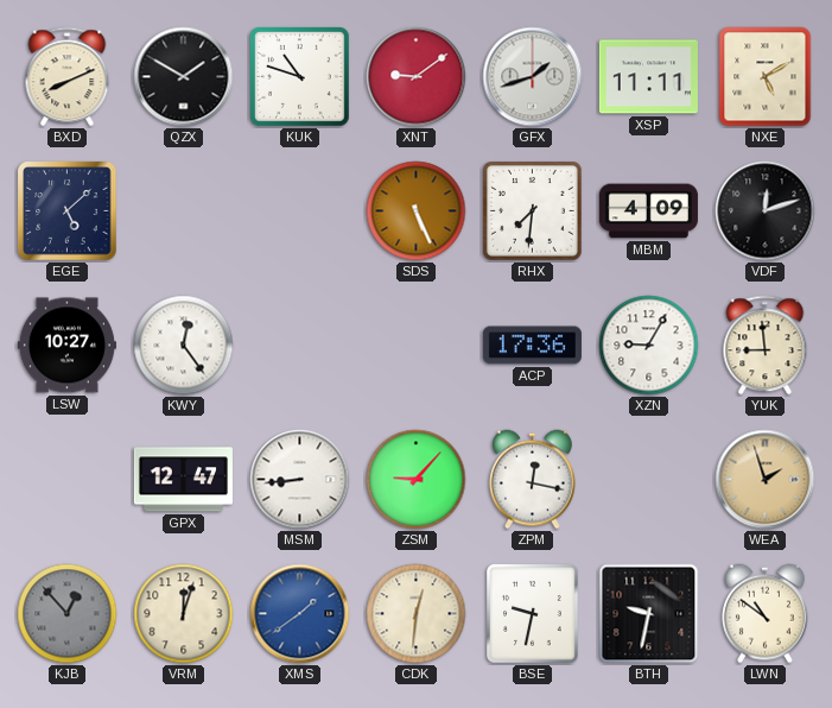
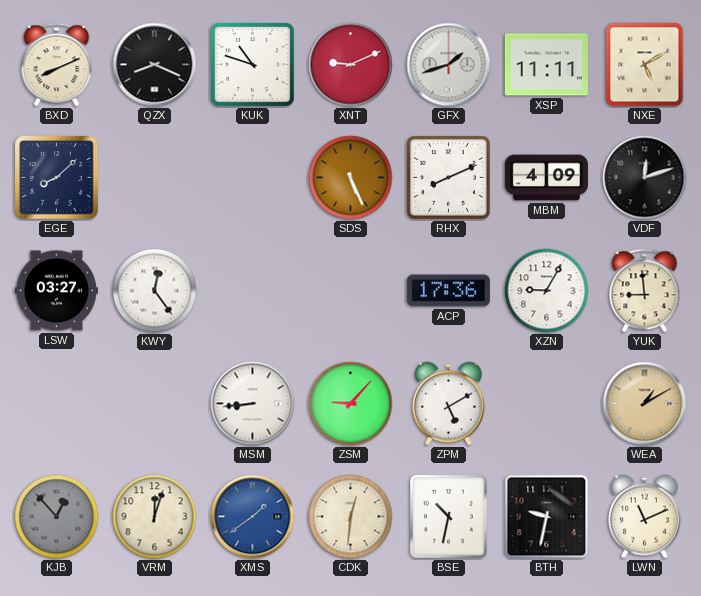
QZX: 1:50 -> 8:19 (155, 65)
XNT: 9:09 -> 9:11 (351, 65)
EGE: 5:08 -> 8:08 (57, 178)
RHX: 7:31 -> 8:11 (449, 178)
LSW: 10:27 -> 03:27 (56, 291)
GPX: 12:47 -> none (183, 480)
ZPM: 12:17 -> 5:10 (448, 404)
WEA: 1:57 -> 1:10 (645, 404)
BSE: 9:32 -> 10:32 (449, 517)
LWN: 10:51 -> 11:11 (644, 517)
